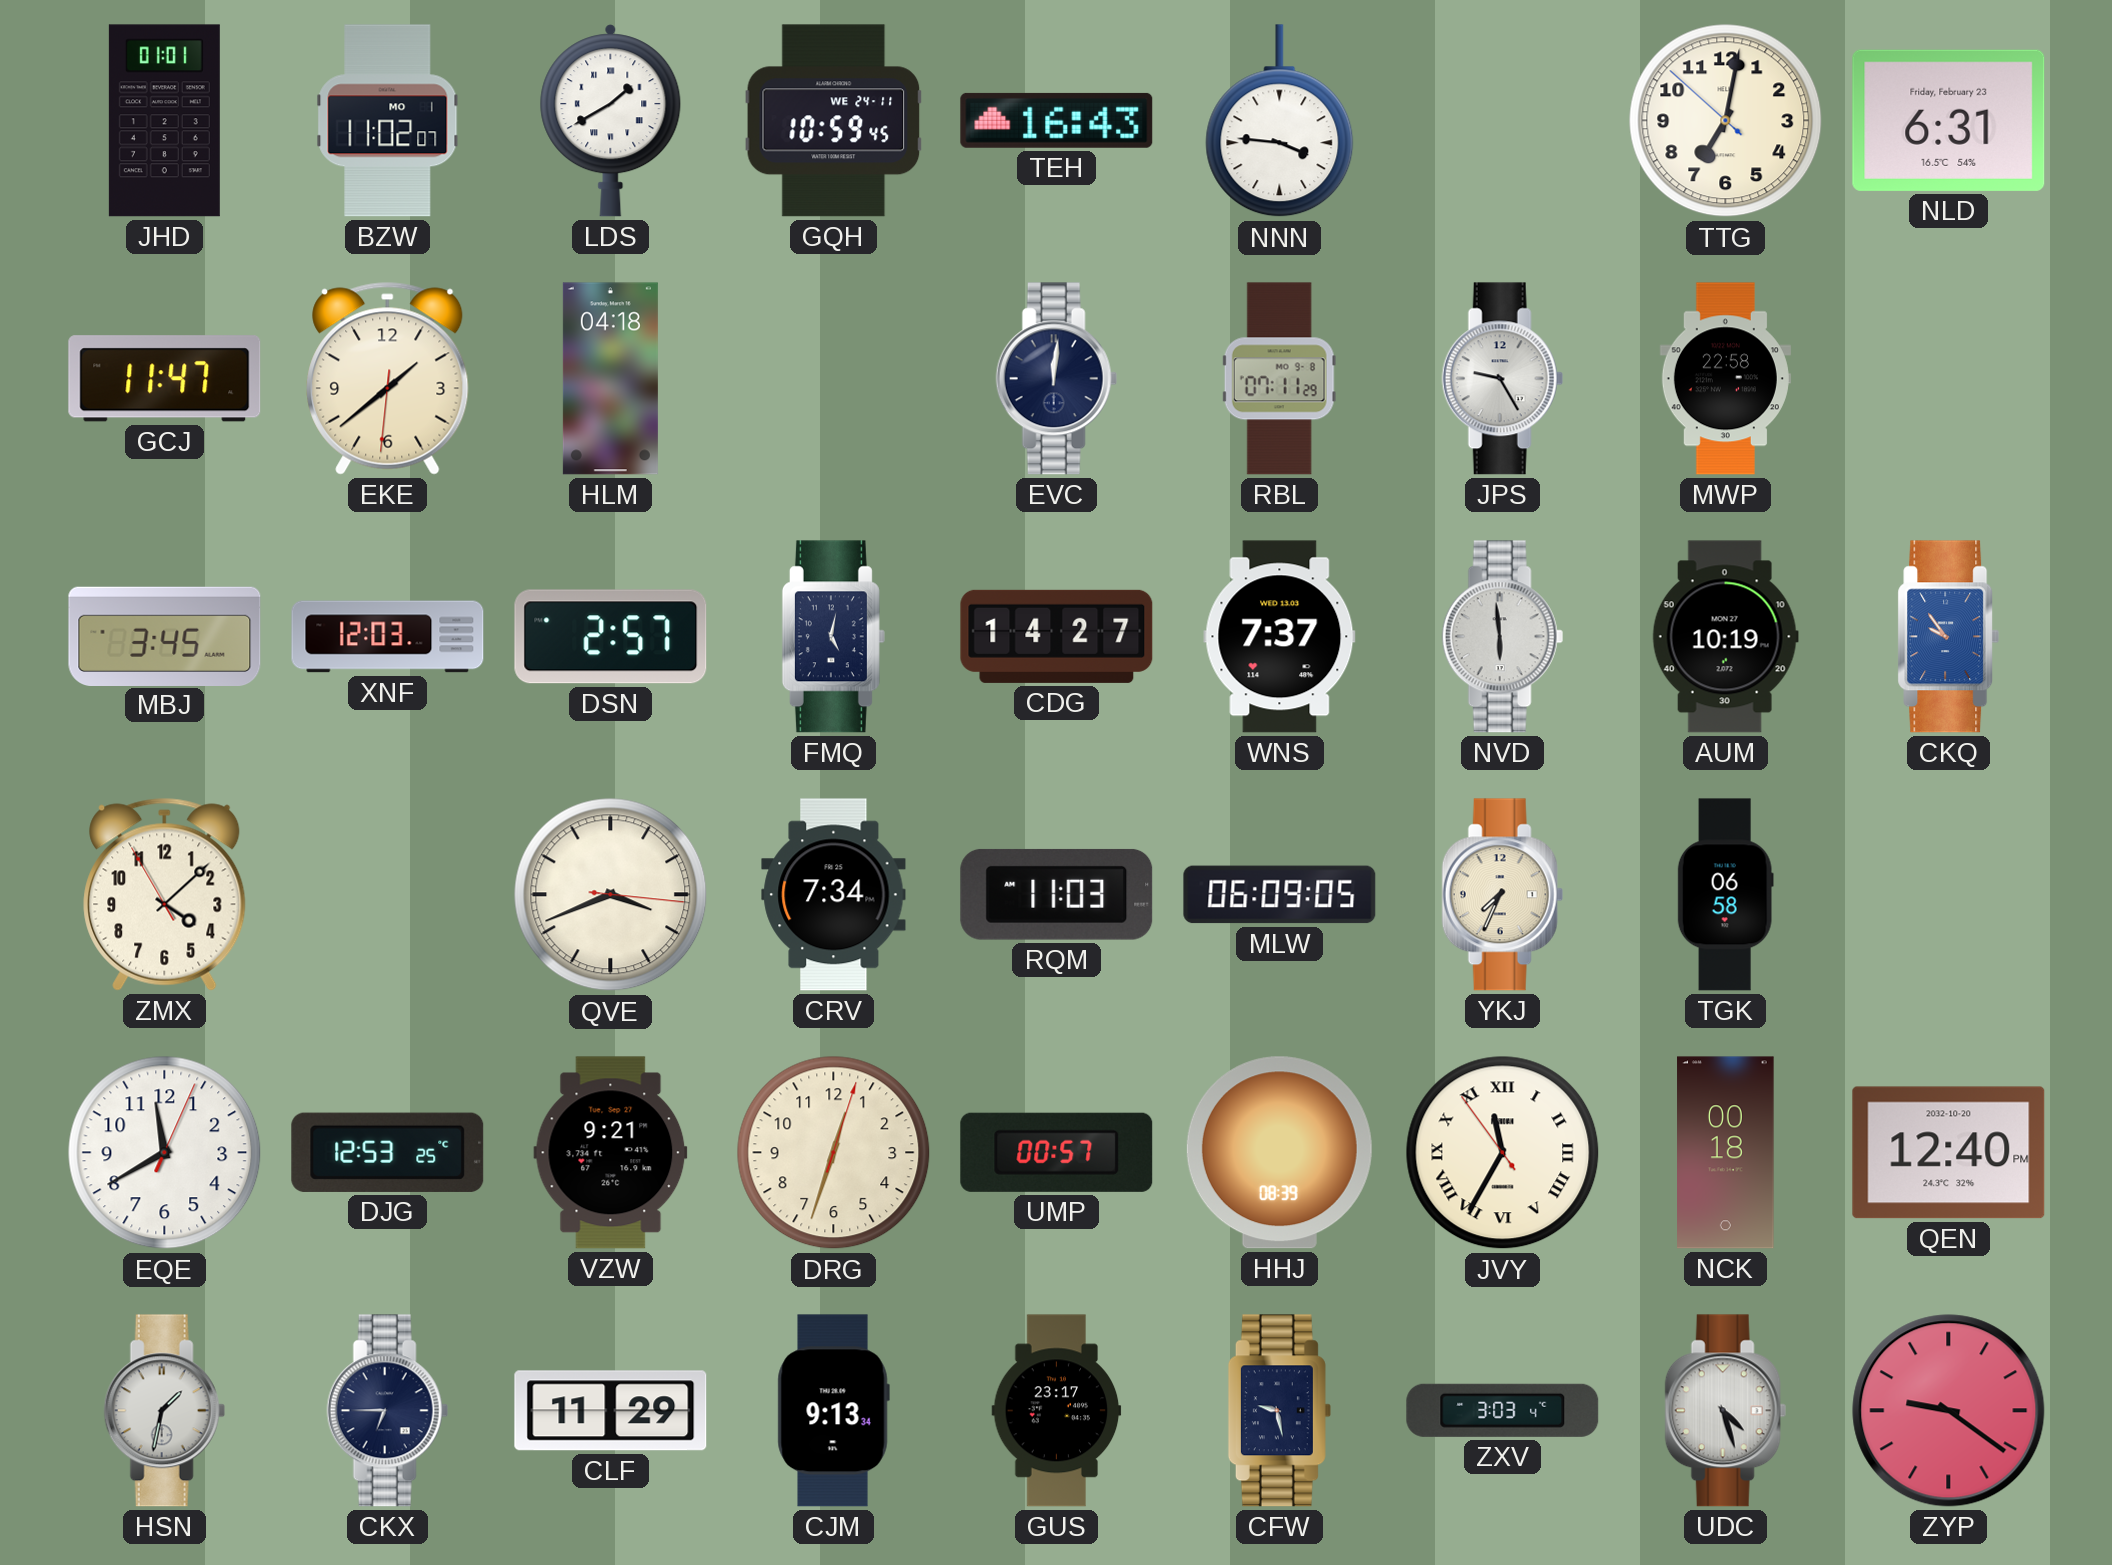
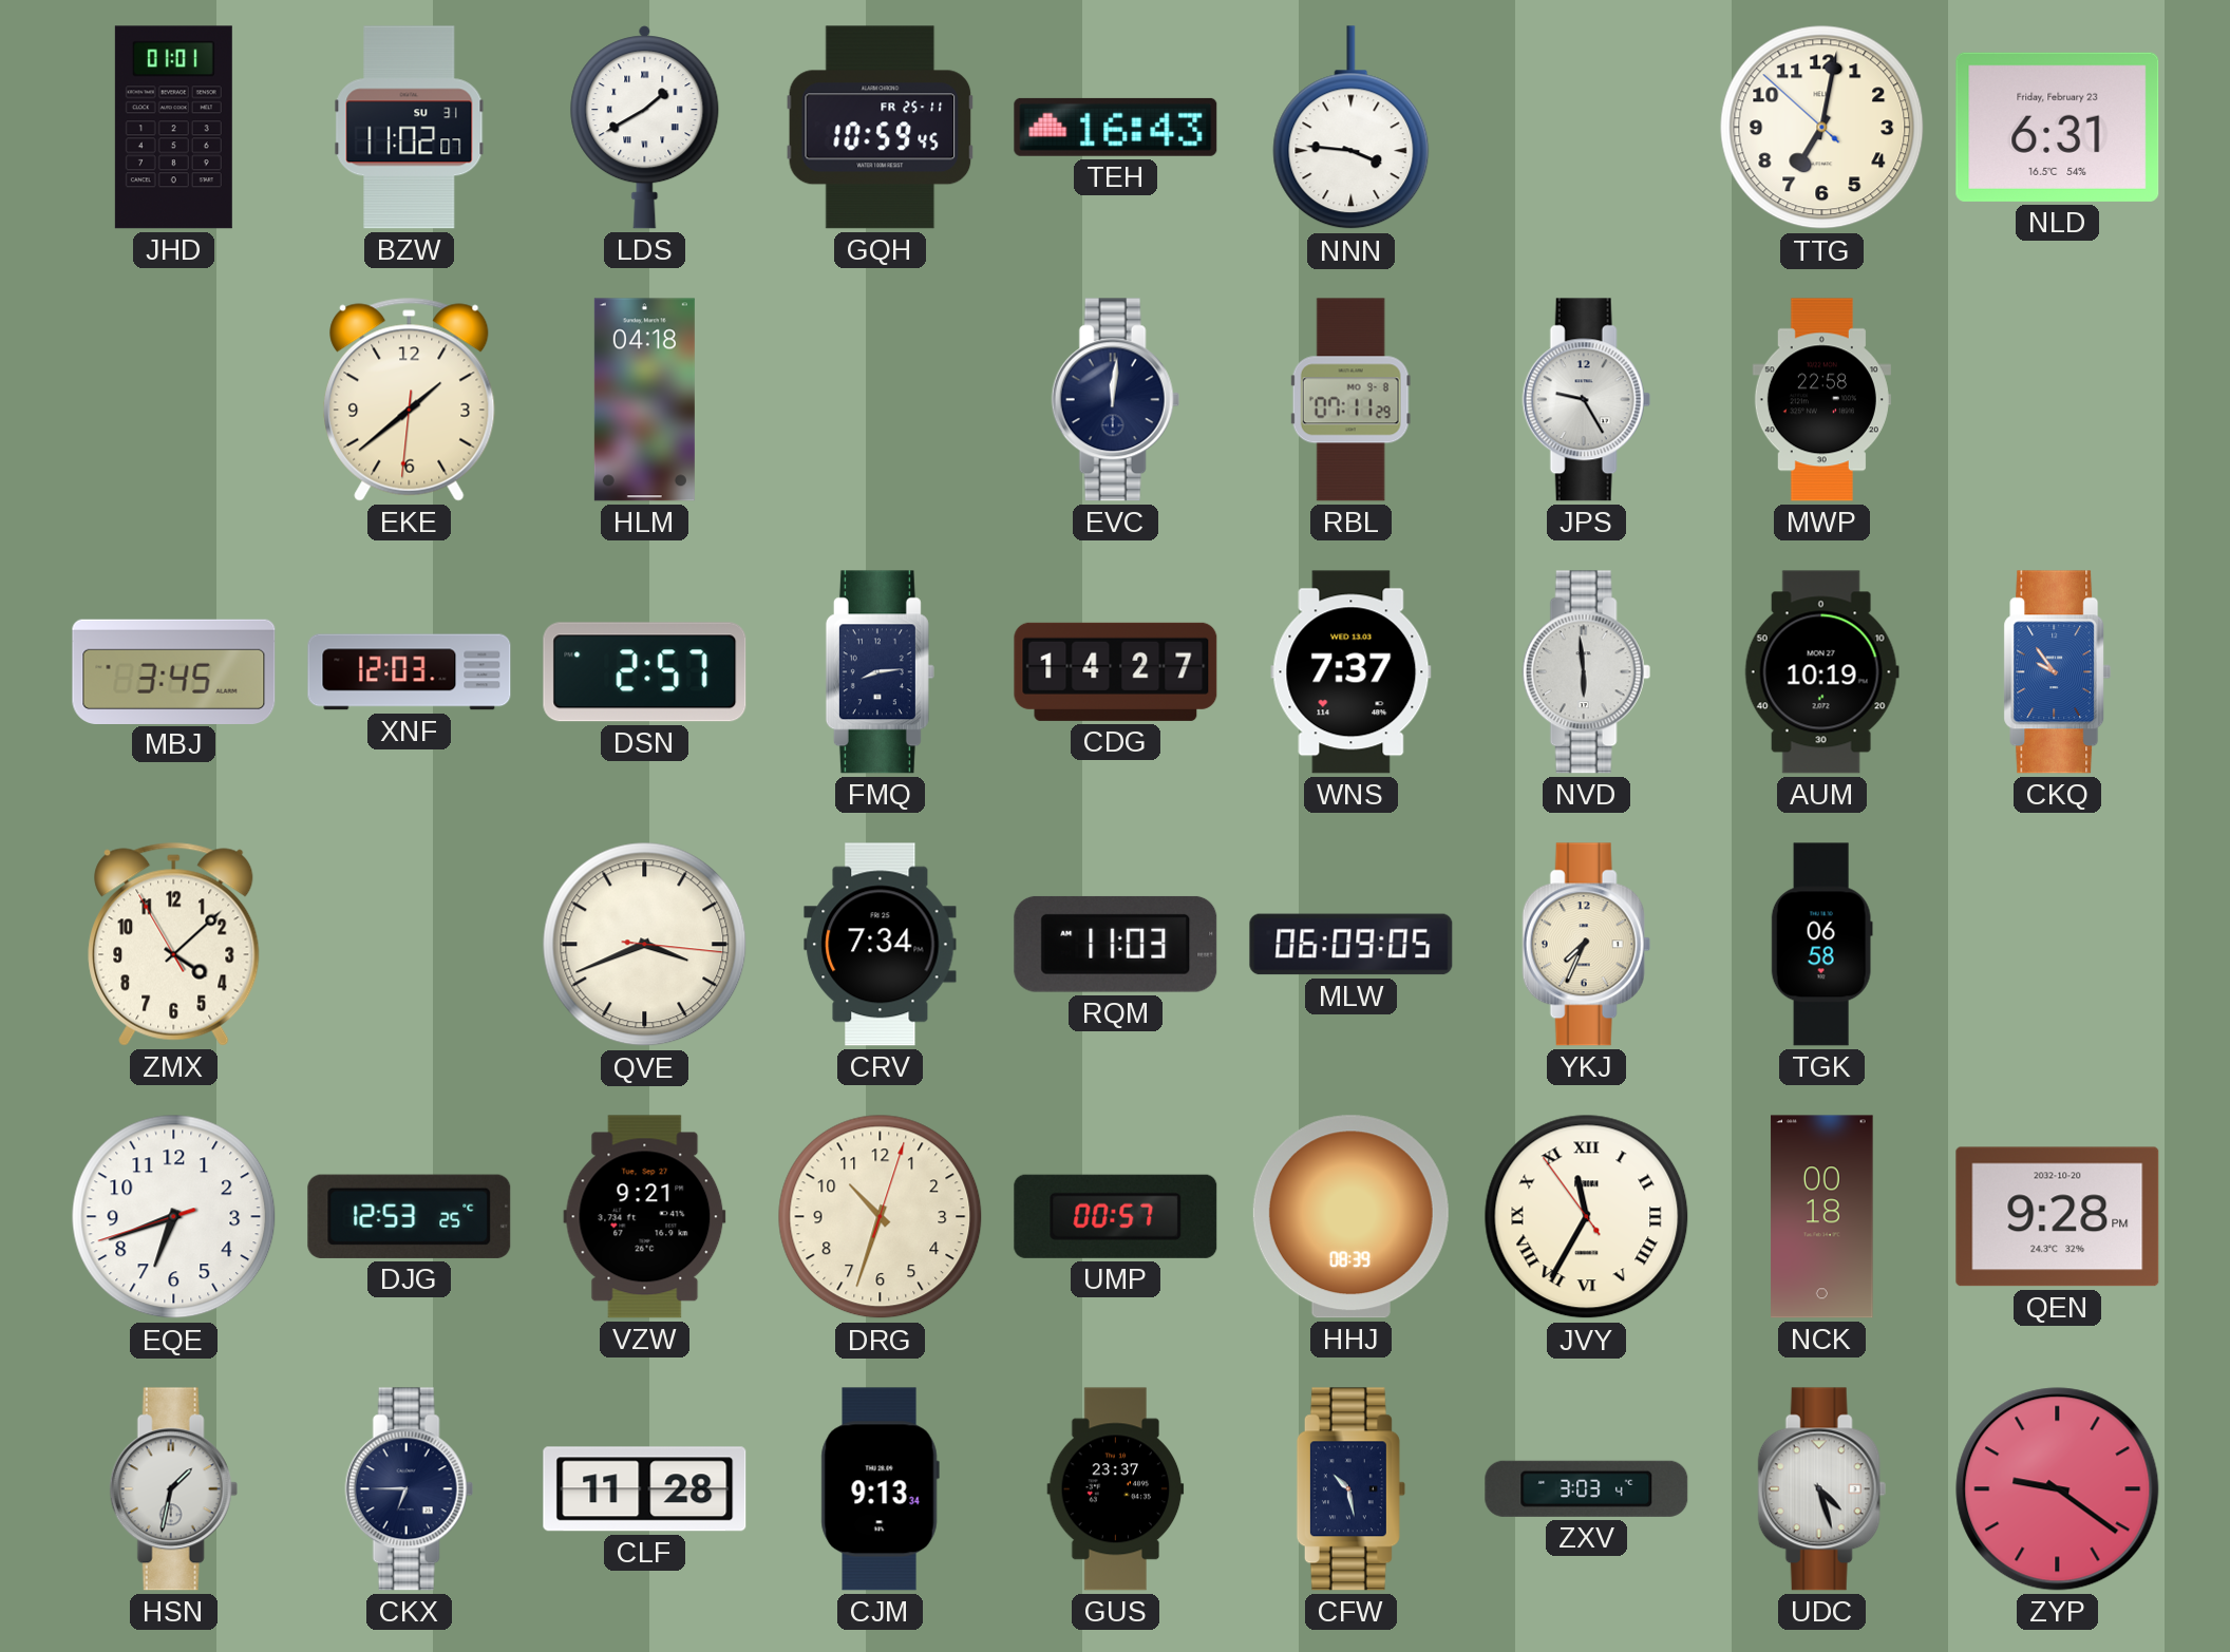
BZW date: MO 1 -> SU 31 (410, 128)
GQH date: WE 24-11 -> FR 25-11 (881, 128)
GCJ: 11:47 -> none (165, 379)
FMQ: 5:02 -> 8:14 (880, 672)
EQE: 11:40 -> 6:41 (174, 1217)
DRG: 12:33 -> 10:33 (881, 1217)
QEN: 12:40 -> 9:28 (2058, 1217)
CLF: 11:29 -> 11:28 (645, 1489)
GUS: 23:17 -> 23:37 (1116, 1489)
CFW: 9:28 -> 10:28 (1350, 1489)
